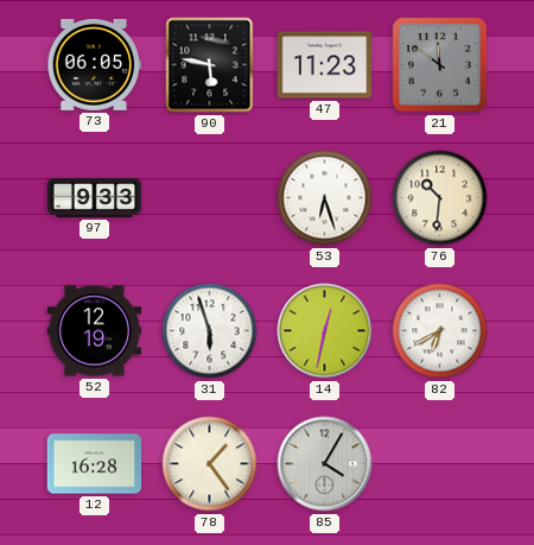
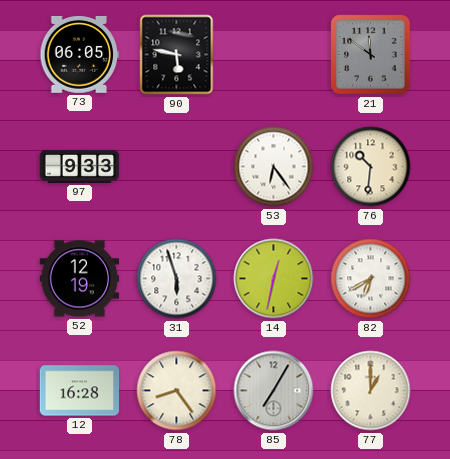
47: 11:23 -> none (325, 65)
53: 6:27 -> 6:24 (274, 167)
78: 1:24 -> 8:24 (177, 391)
85: 4:05 -> 7:05 (274, 391)
77: none -> 1:00 (371, 391)
